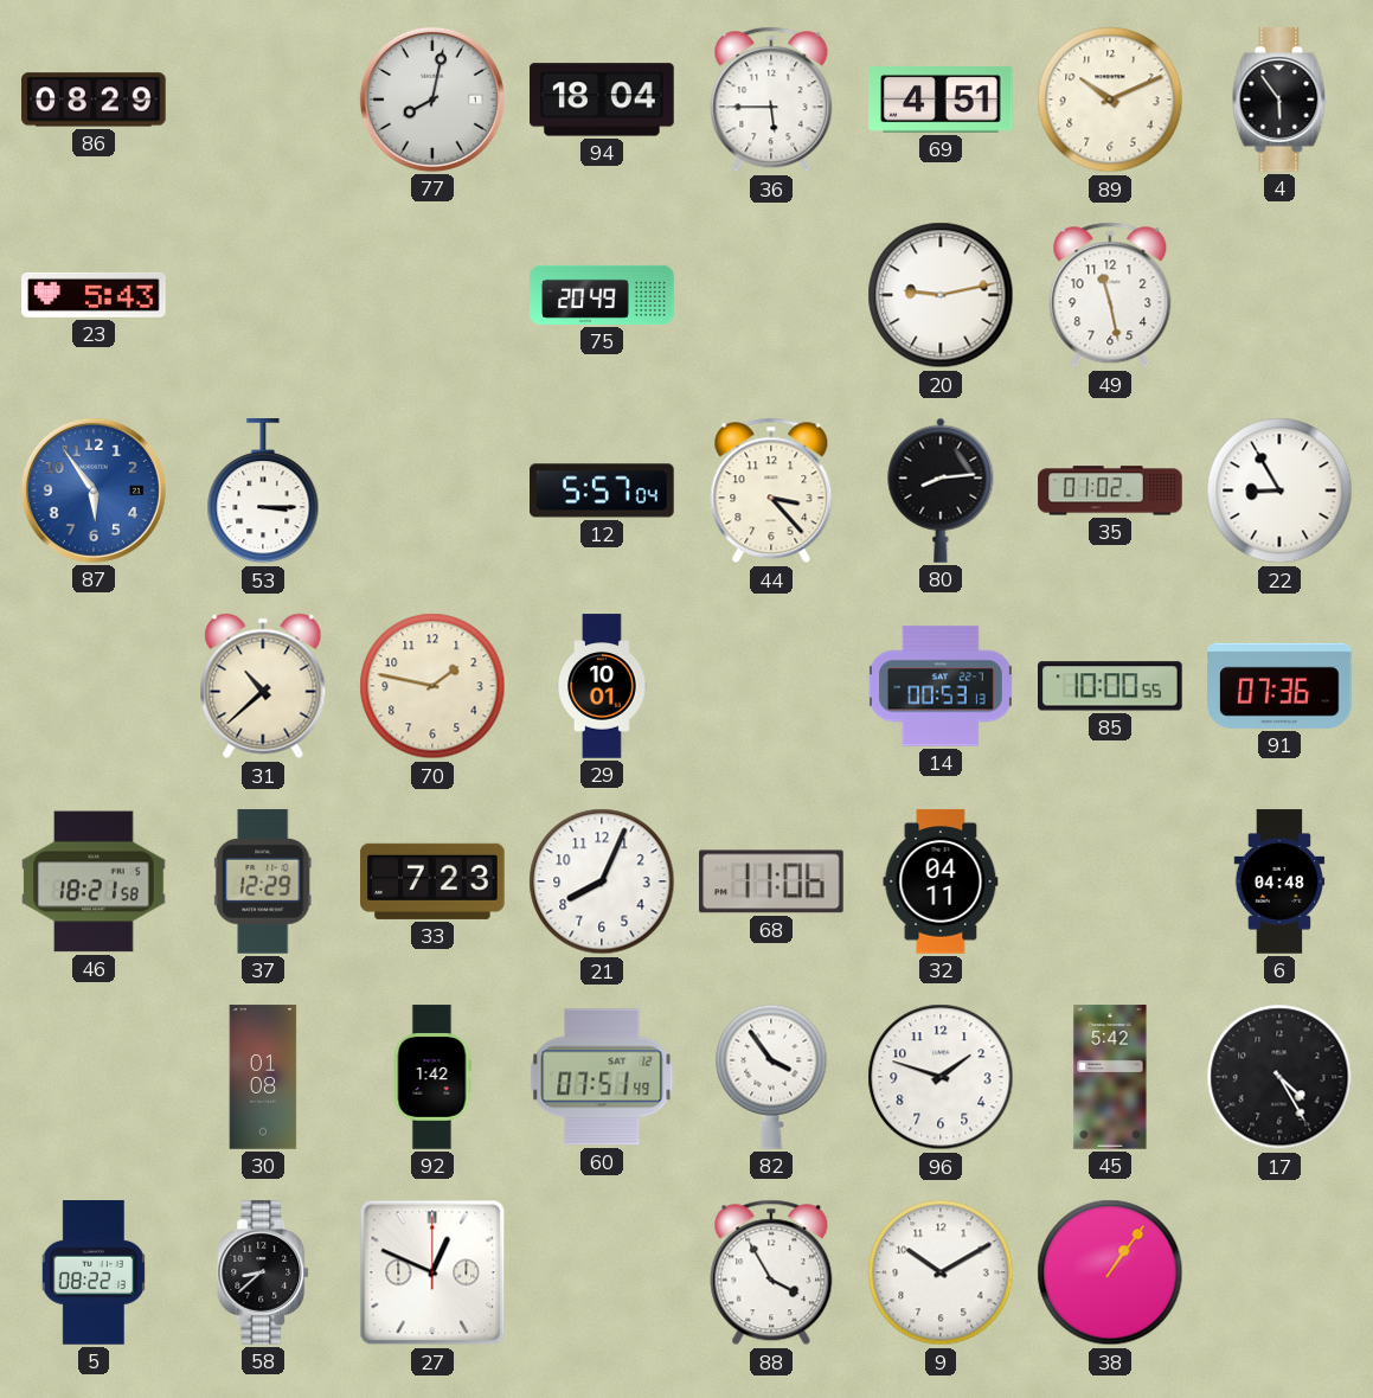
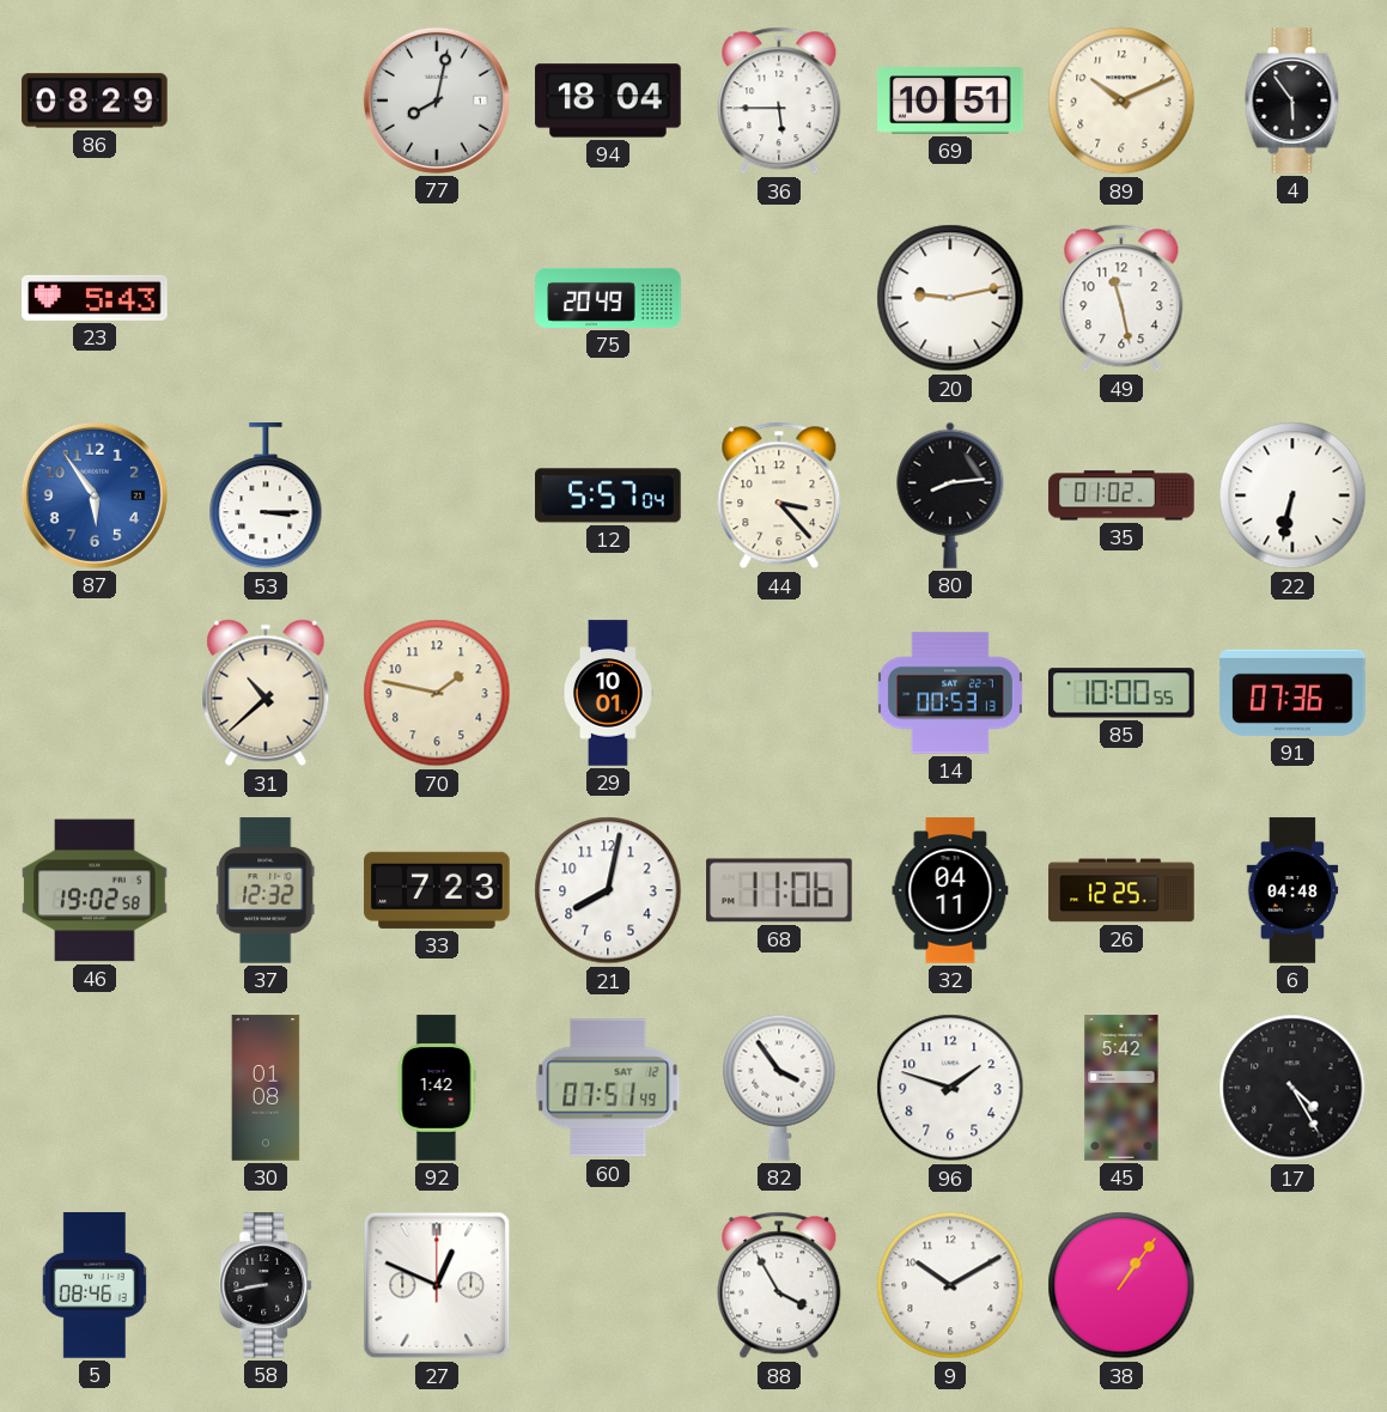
69: 4:51 -> 10:51 (950, 101)
22: 8:55 -> 6:32 (1292, 495)
46: 18:21 -> 19:02 (95, 890)
37: 12:29 -> 12:32 (266, 890)
21: 8:04 -> 8:02 (608, 890)
26: none -> 12:25 (1121, 890)
5: 08:22 -> 08:46 (95, 1285)
58: 8:38 -> 8:43 (267, 1285)
